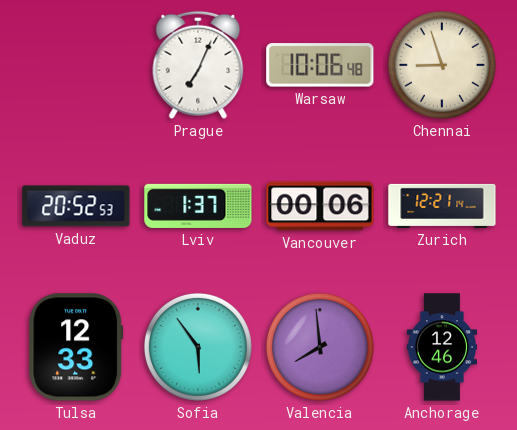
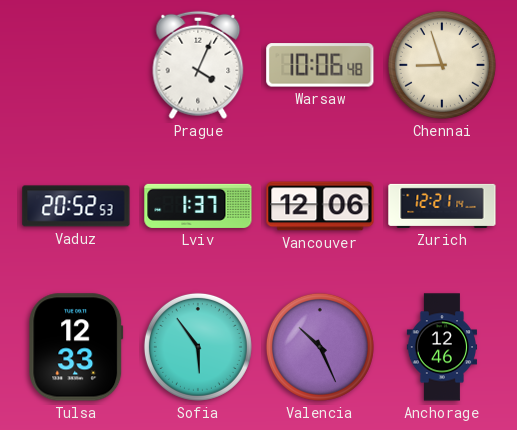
Prague: 7:04 -> 4:04 (198, 65)
Vancouver: 00:06 -> 12:06 (320, 206)
Valencia: 7:59 -> 10:26 (320, 347)
